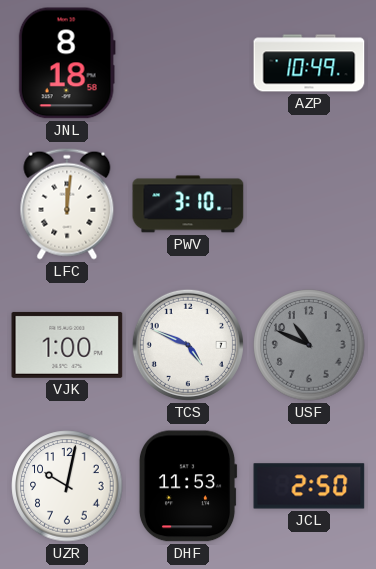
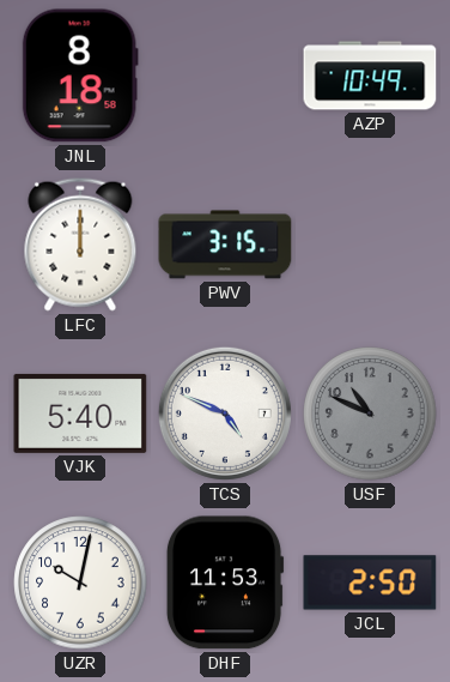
LFC: 12:01 -> 12:00 (80, 245)
PWV: 3:10 -> 3:15 (225, 245)
VJK: 1:00 -> 5:40 (80, 414)
